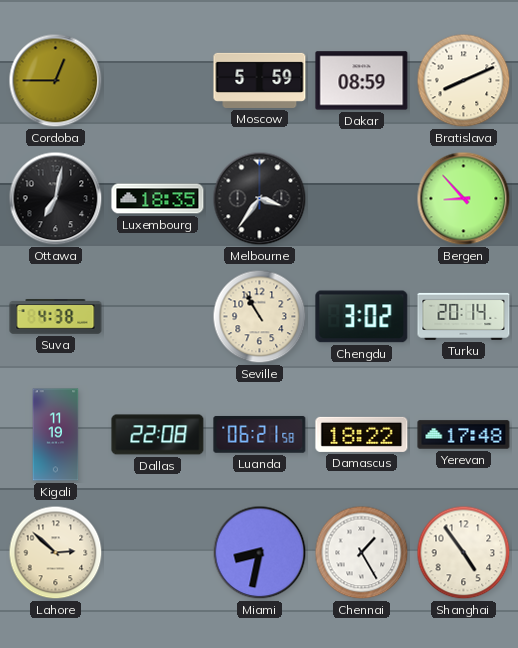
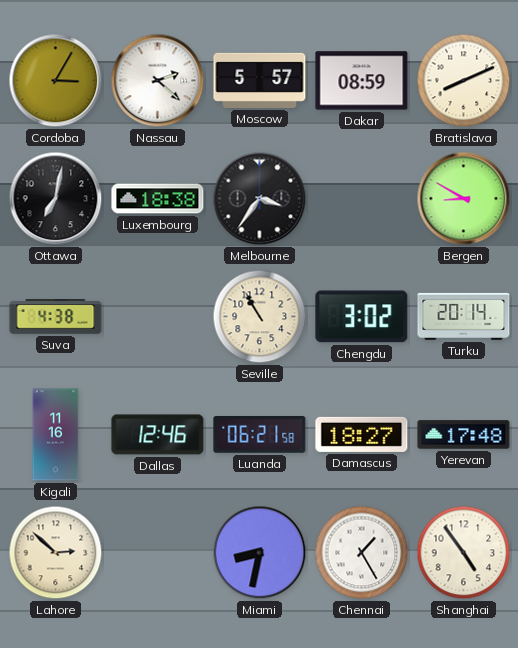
Cordoba: 12:45 -> 3:05 (56, 81)
Nassau: none -> 2:22 (158, 81)
Moscow: 5:59 -> 5:57 (260, 80)
Luxembourg: 18:35 -> 18:38 (158, 199)
Bergen: 8:53 -> 8:50 (464, 199)
Kigali: 11:19 -> 11:16 (56, 435)
Dallas: 22:08 -> 12:46 (158, 435)
Damascus: 18:22 -> 18:27 (362, 434)
